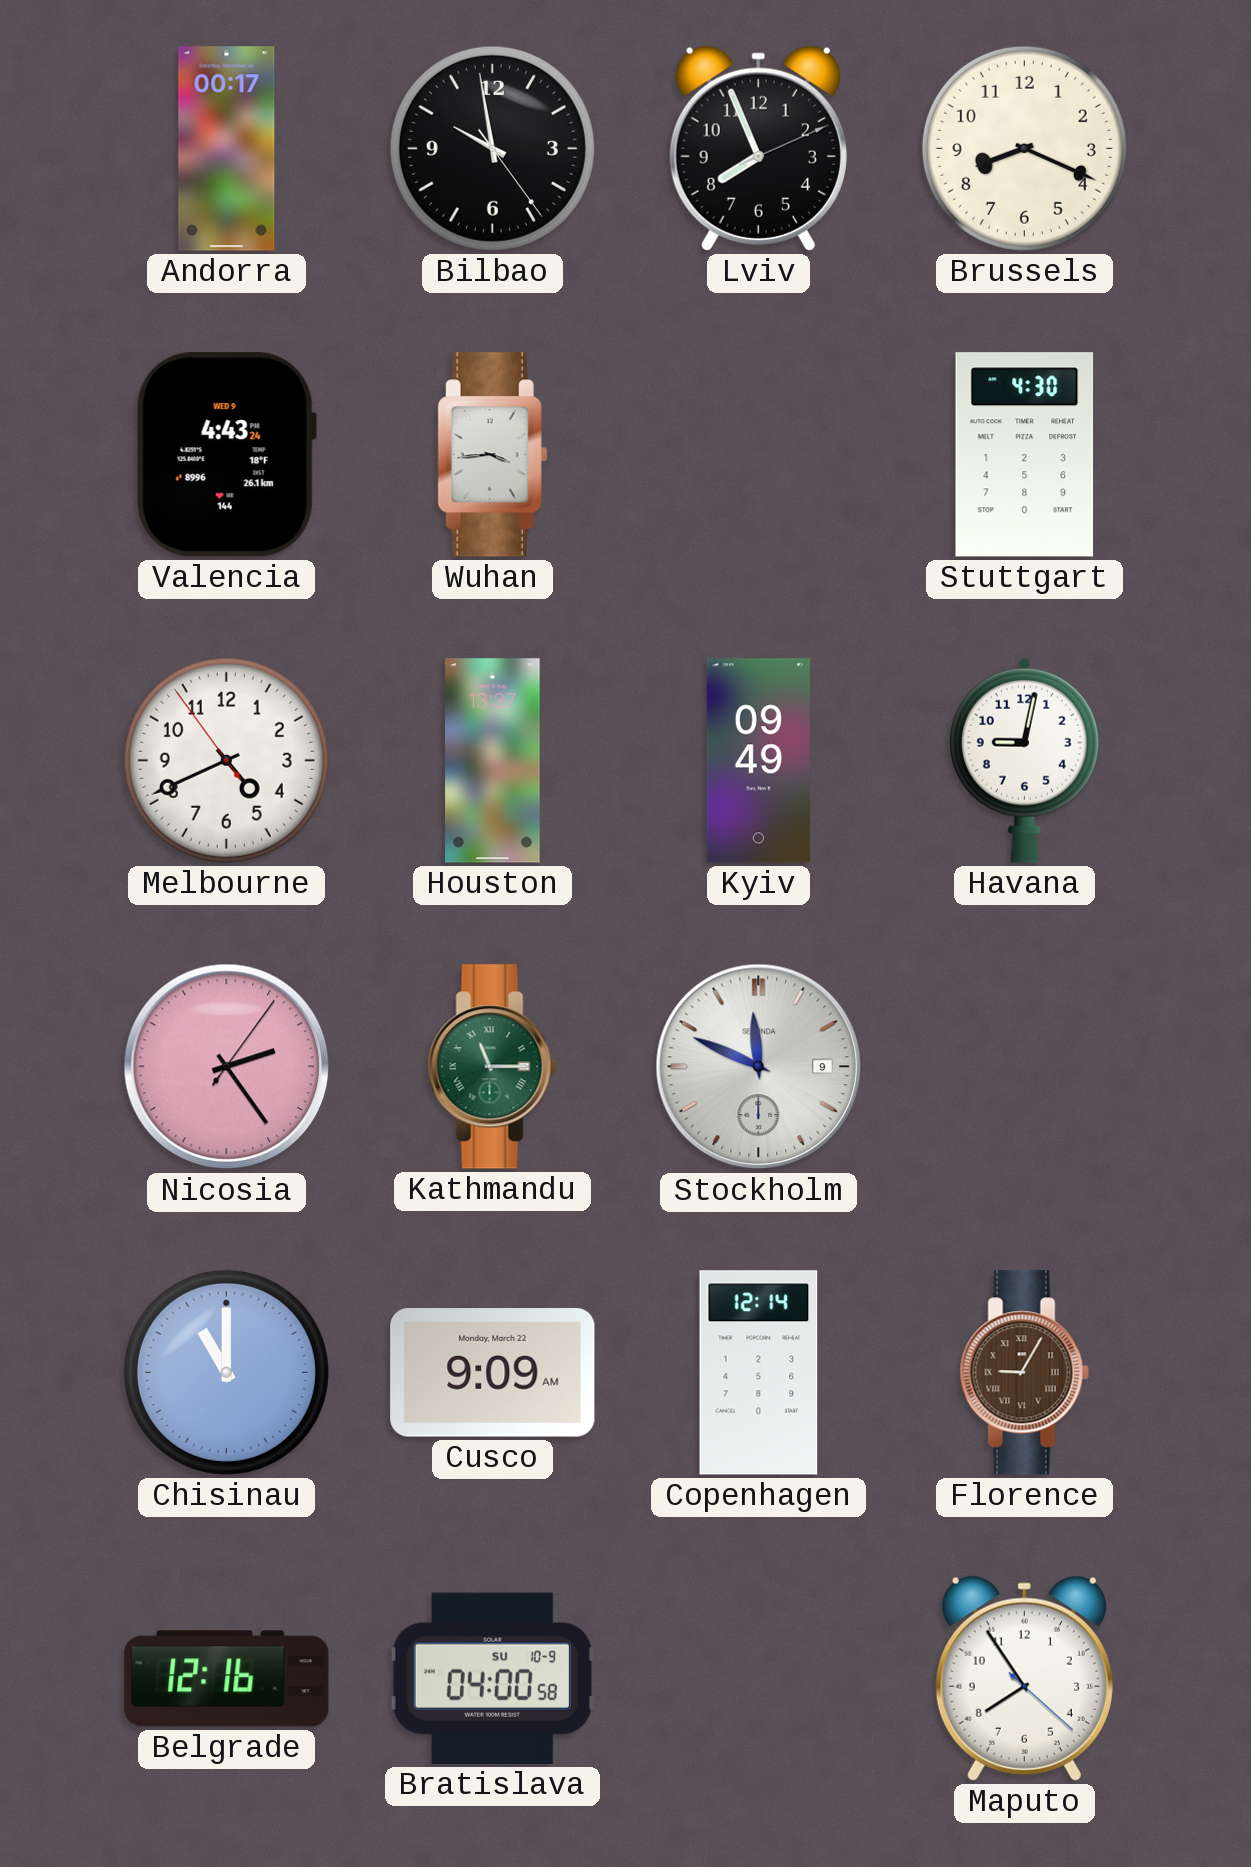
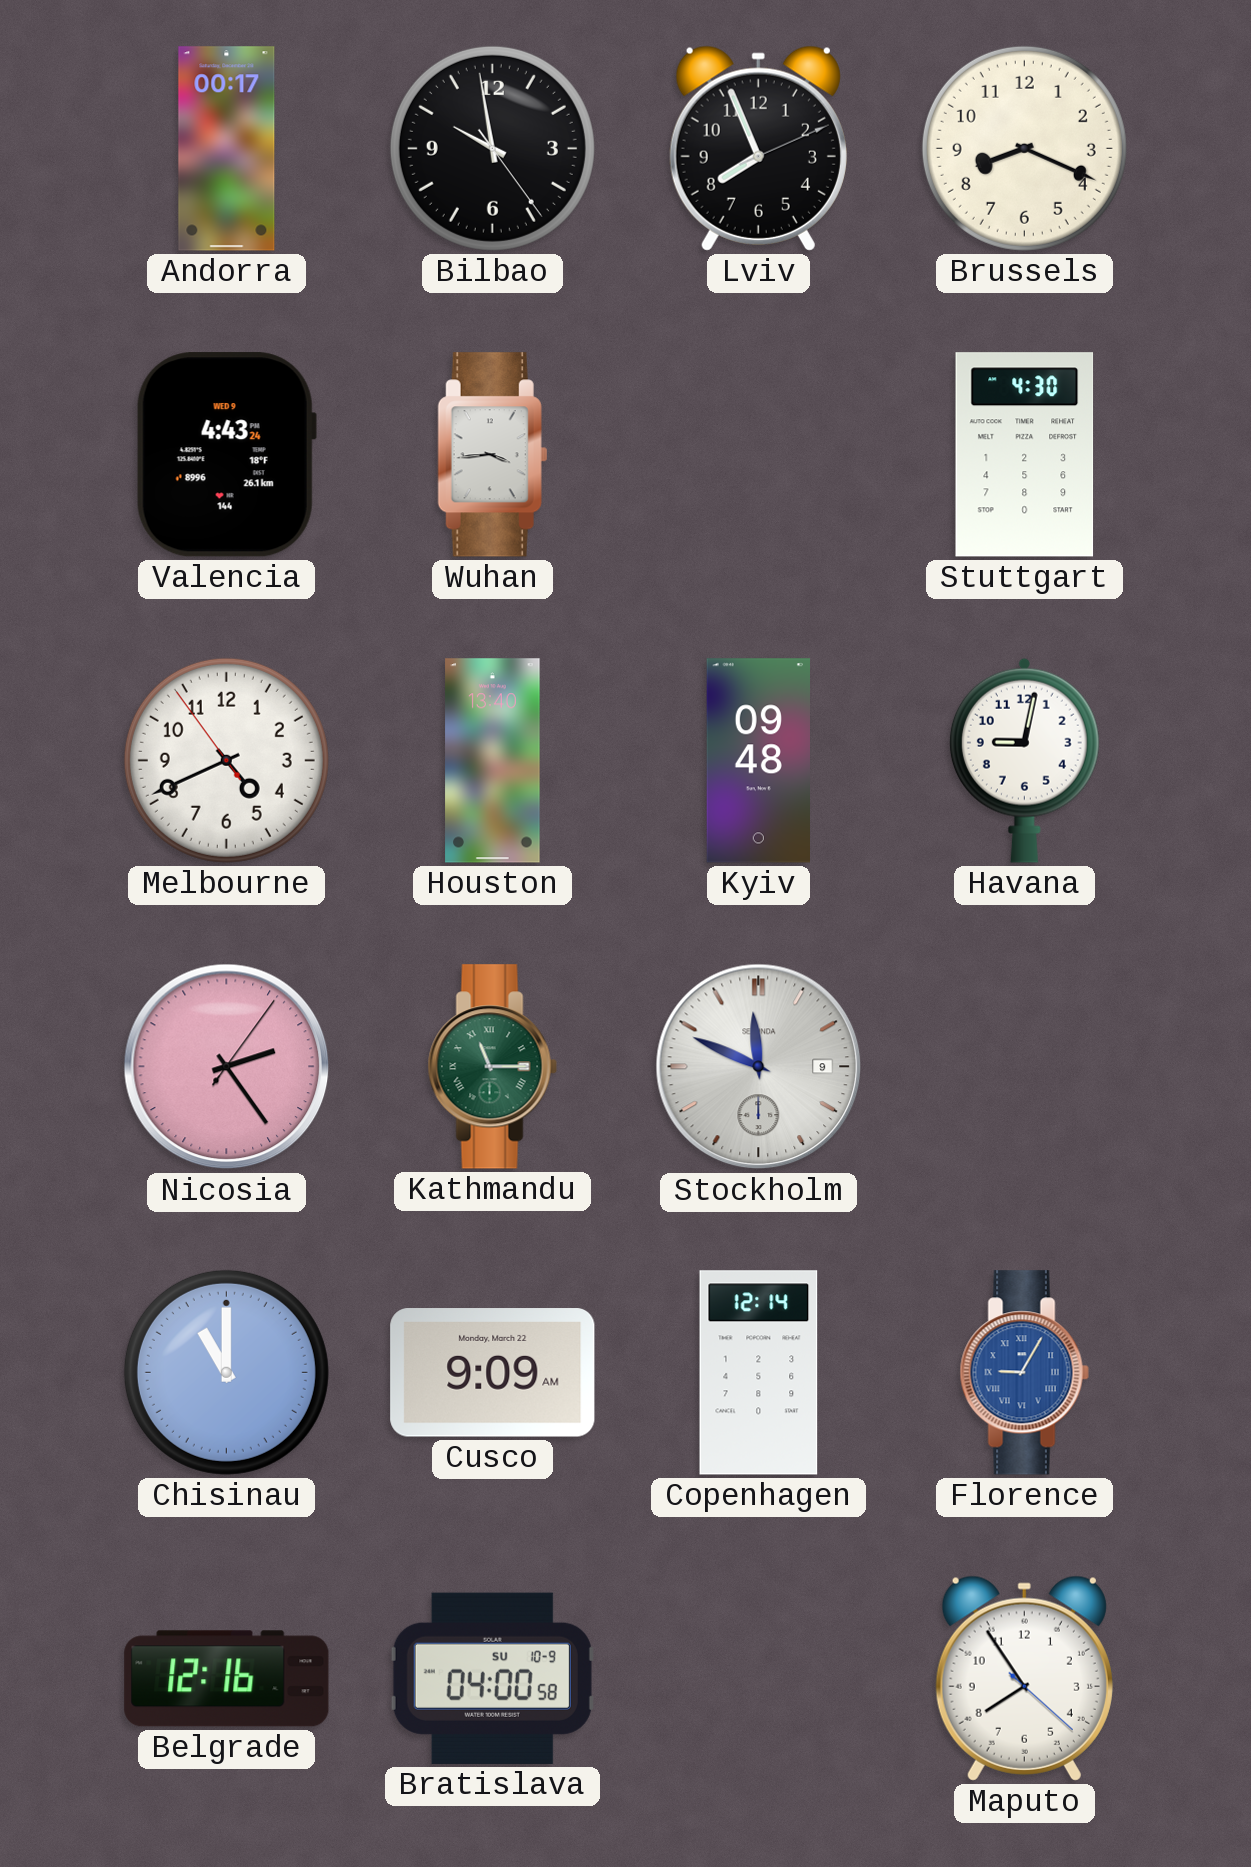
Houston: 13:37 -> 13:40 (493, 761)
Kyiv: 09:49 -> 09:48 (758, 761)
Florence dial: brown -> blue (1024, 1373)
